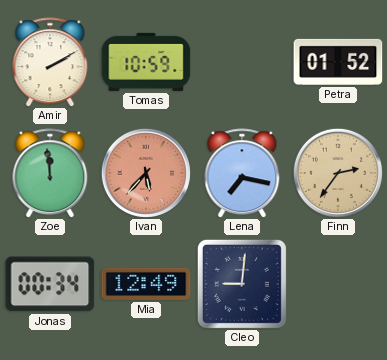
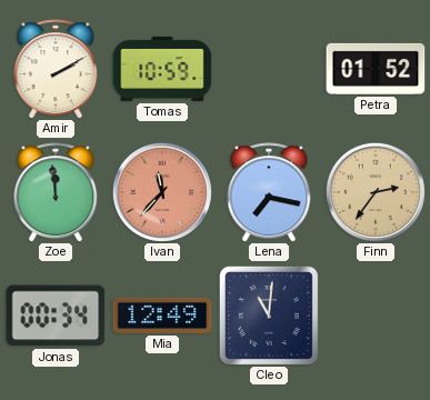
Ivan: 5:37 -> 11:37 (162, 192)
Cleo: 9:01 -> 11:01 (269, 316)
